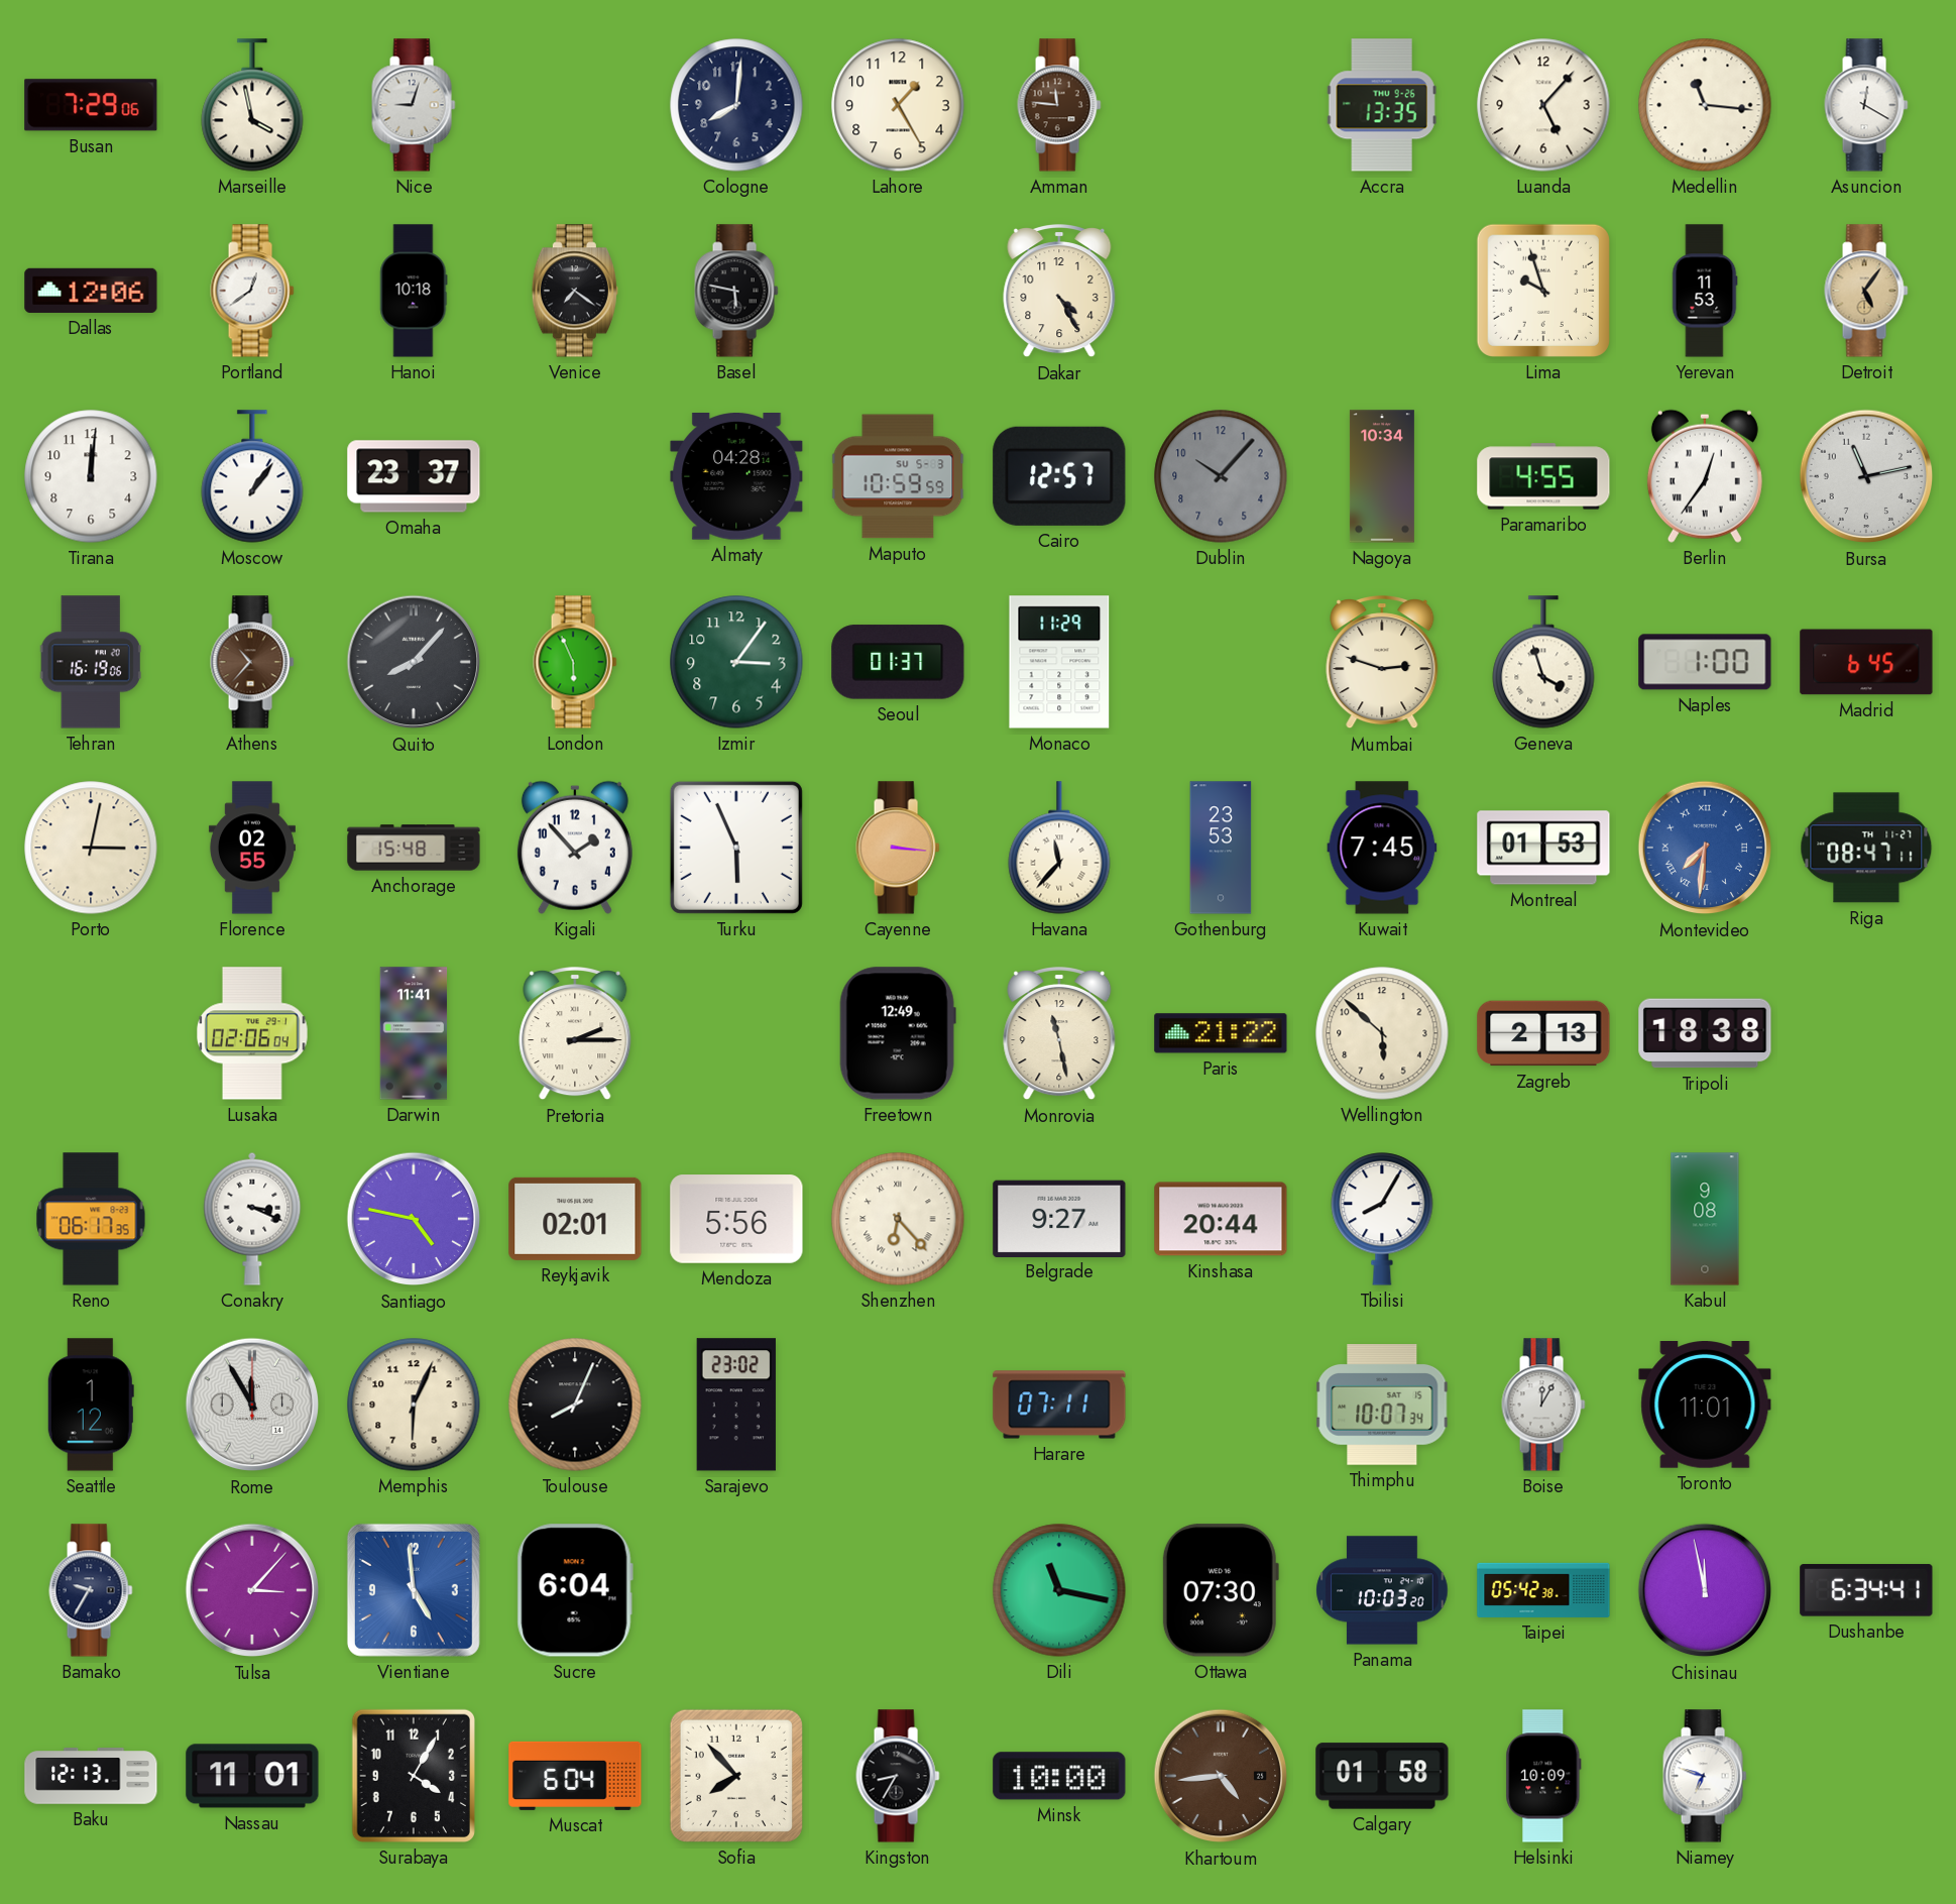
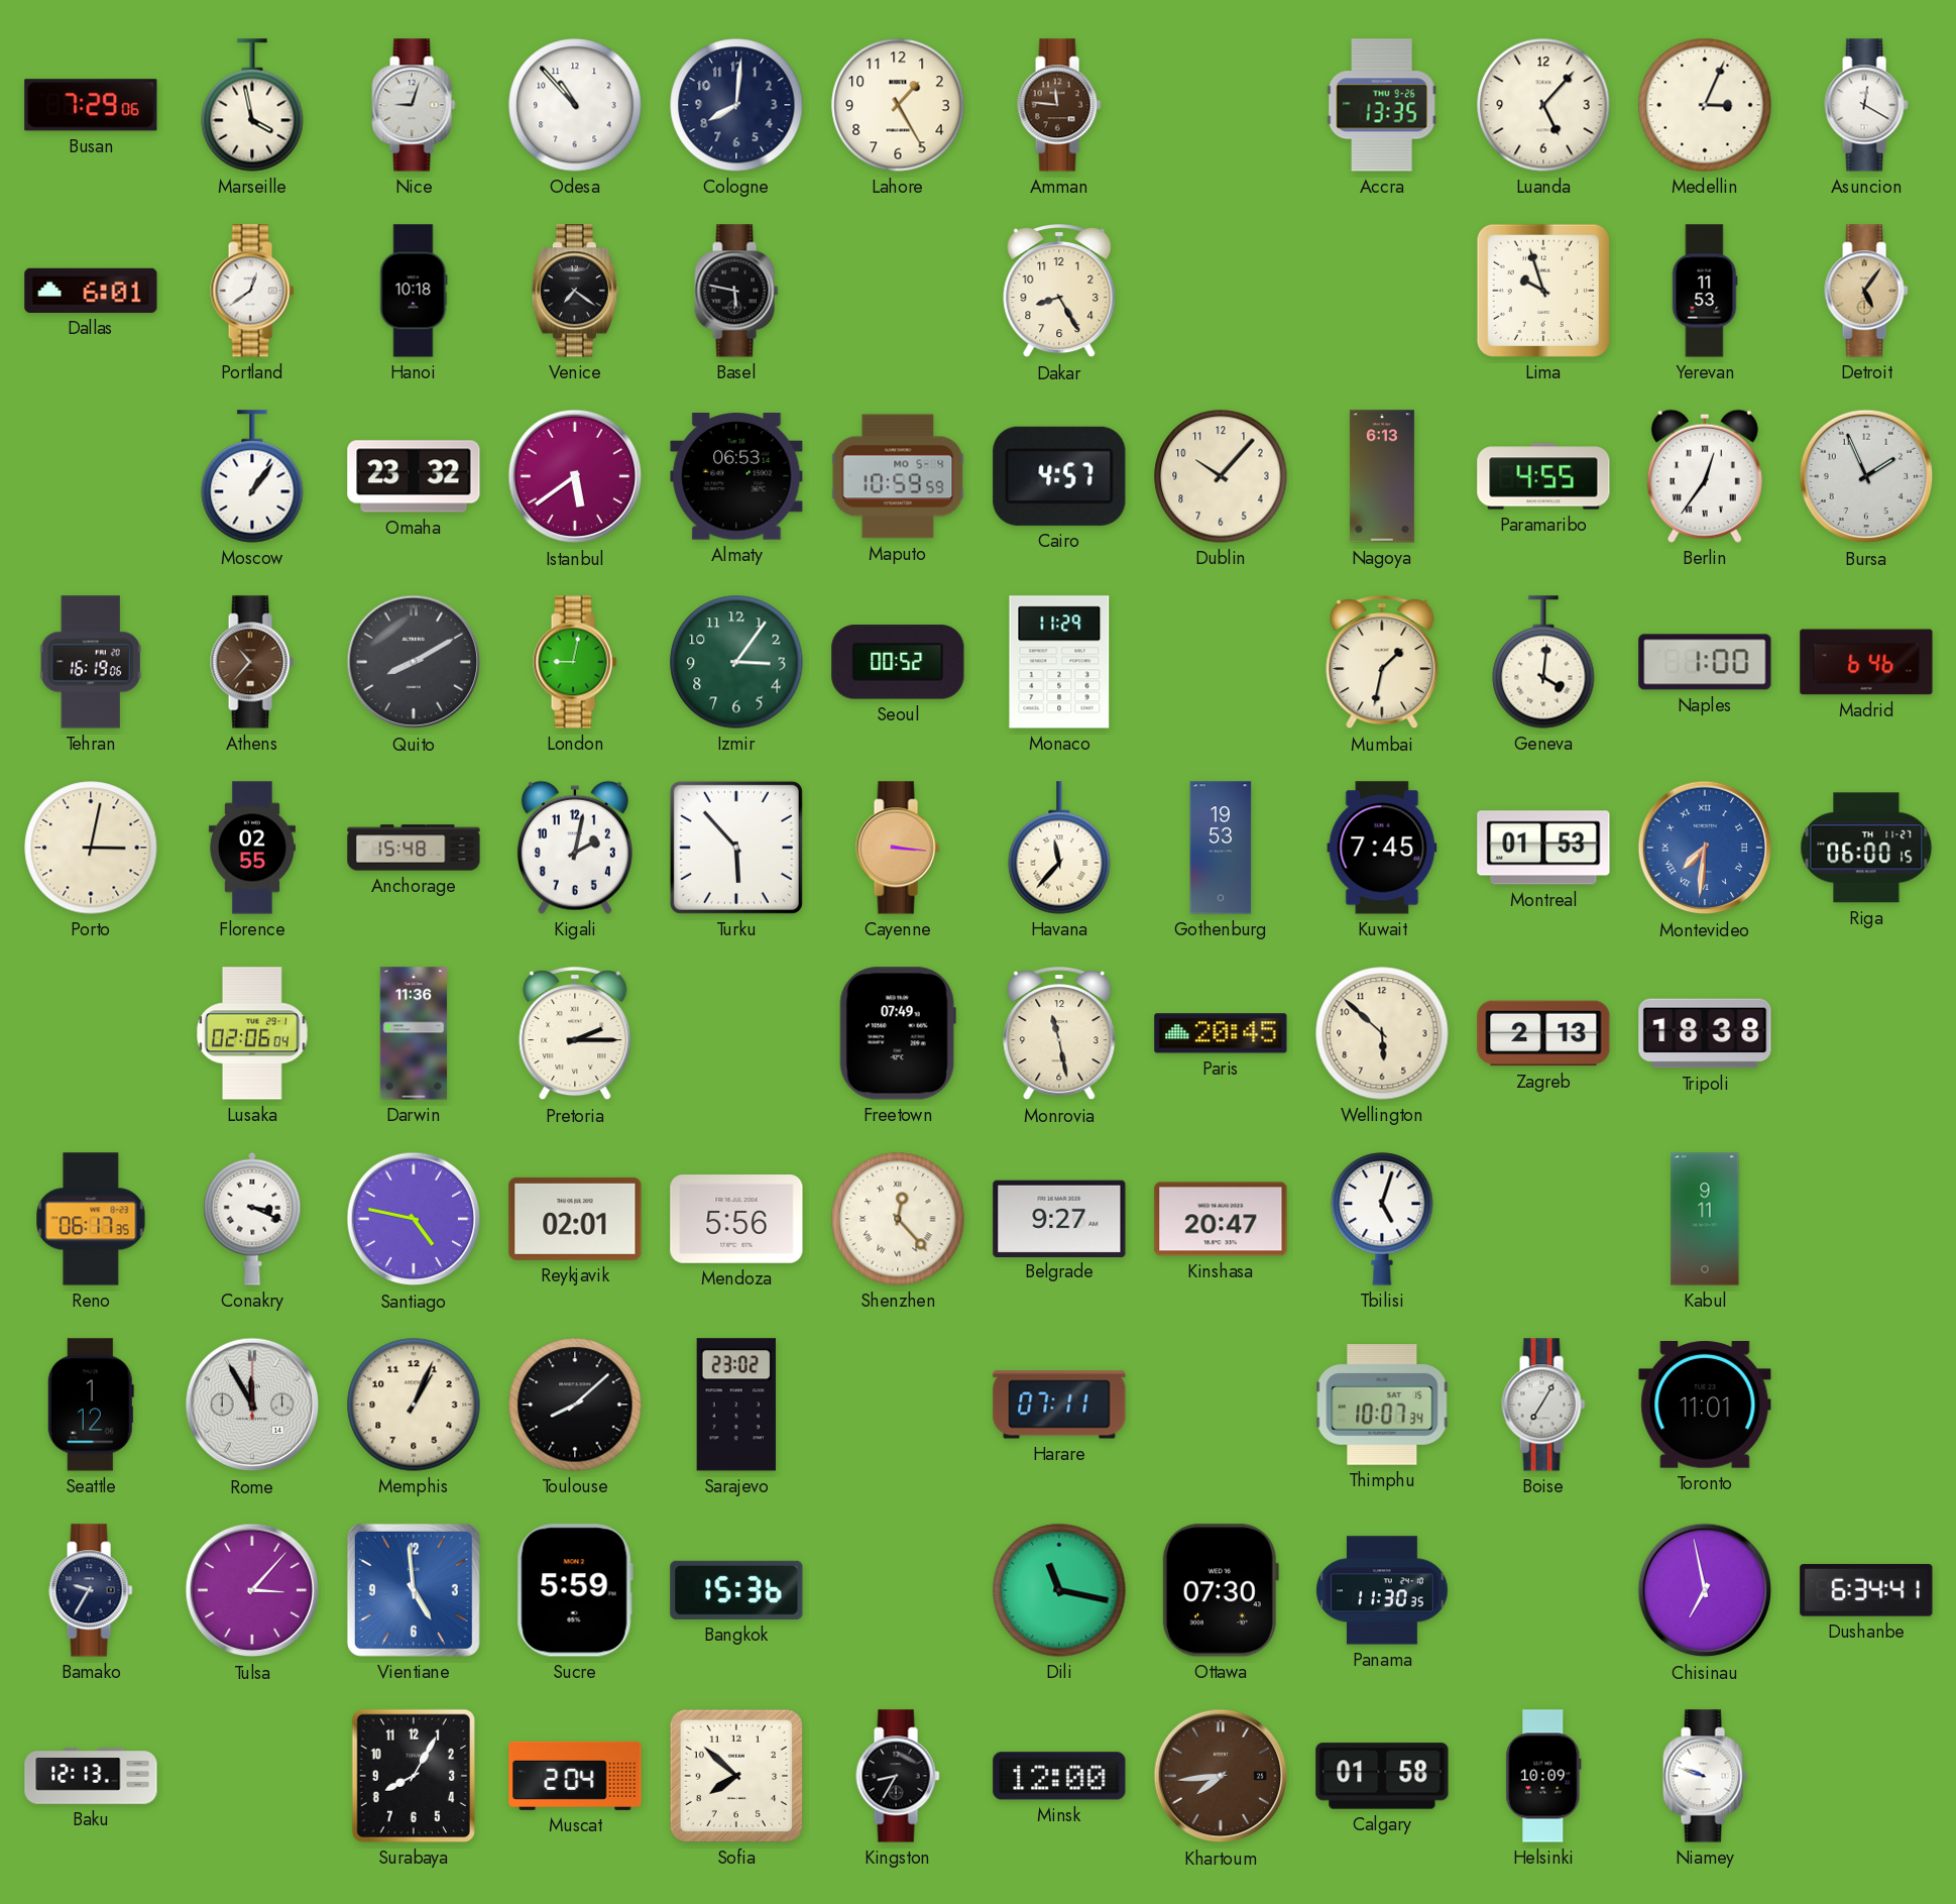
Odesa: none -> 10:53 (575, 105)
Medellin: 11:16 -> 3:04 (1705, 105)
Dallas: 12:06 -> 6:01 (91, 291)
Dakar: 4:25 -> 8:25 (1059, 292)
Tirana: 12:01 -> none (91, 476)
Omaha: 23:37 -> 23:32 (414, 476)
Istanbul: none -> 5:39 (575, 476)
Almaty: 04:28 -> 06:53 (736, 476)
Maputo date: SU 5-3 -> MO 5-4 (898, 476)
Cairo: 12:57 -> 4:57 (1059, 476)
Dublin dial: grey -> cream (1221, 476)
Nagoya: 10:34 -> 6:13 (1382, 476)
Bursa: 11:13 -> 1:56 (1866, 476)
Quito: 8:07 -> 8:10 (414, 662)
London: 5:56 -> 9:02 (575, 662)
Seoul: 01:37 -> 00:52 (898, 662)
Mumbai: 2:48 -> 1:32 (1382, 663)
Geneva: 3:57 -> 4:01 (1543, 662)
Madrid: 6:45 -> 6:46 (1866, 662)
Kigali: 1:53 -> 2:02 (575, 848)
Turku: 5:56 -> 5:53 (736, 848)
Gothenburg: 23:53 -> 19:53 (1221, 848)
Riga: 08:47 -> 06:00 (1866, 848)
Darwin: 11:41 -> 11:36 (414, 1033)
Freetown: 12:49 -> 07:49 (898, 1033)
Paris: 21:22 -> 20:45 (1221, 1033)
Shenzhen: 6:23 -> 12:23 (898, 1219)
Kinshasa: 20:44 -> 20:47 (1221, 1219)
Tbilisi: 8:05 -> 5:03 (1382, 1219)
Kabul: 9:08 -> 9:11 (1705, 1219)
Memphis: 6:04 -> 1:04 (414, 1405)
Toulouse: 8:04 -> 8:08 (575, 1405)
Boise: 12:05 -> 7:05 (1543, 1405)
Sucre: 6:04 -> 5:59 (575, 1590)
Bangkok: none -> 15:36 (736, 1590)
Panama: 10:03 -> 11:30 (1382, 1590)
Taipei: 05:42 -> none (1543, 1590)
Chisinau: 11:58 -> 6:58 (1705, 1590)
Nassau: 11:01 -> none (252, 1776)
Surabaya: 4:05 -> 8:05 (414, 1776)
Muscat: 6:04 -> 2:04 (575, 1776)
Sofia: 7:53 -> 7:52 (736, 1776)
Minsk: 10:00 -> 12:00 (1059, 1776)
Khartoum: 4:44 -> 7:44 (1221, 1776)
Niamey: 6:48 -> 9:48 (1705, 1776)
